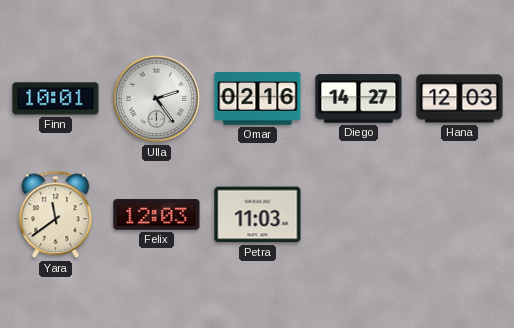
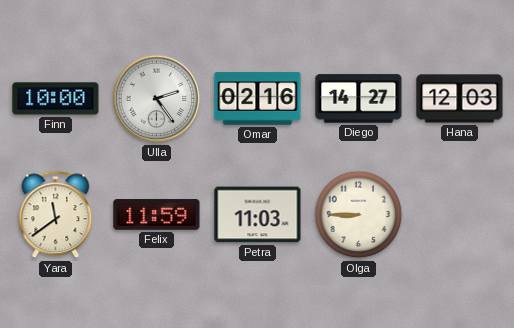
Finn: 10:01 -> 10:00 (56, 99)
Felix: 12:03 -> 11:59 (157, 215)
Olga: none -> 8:45 (359, 215)
